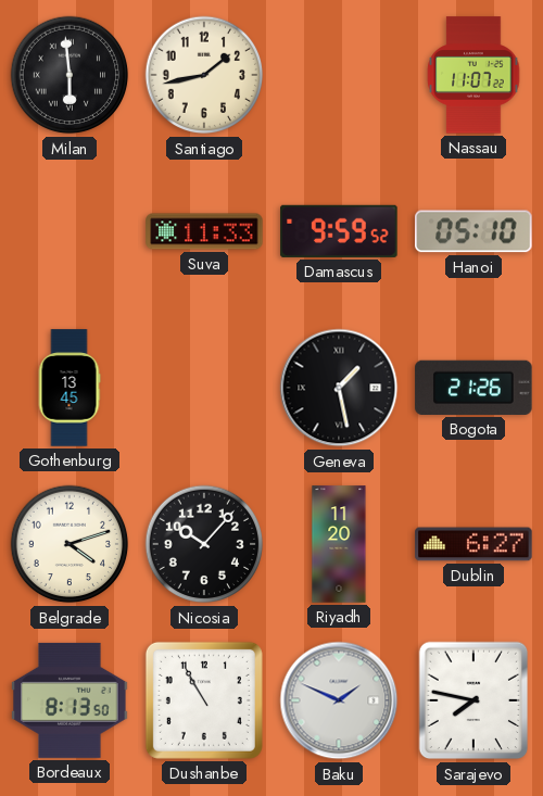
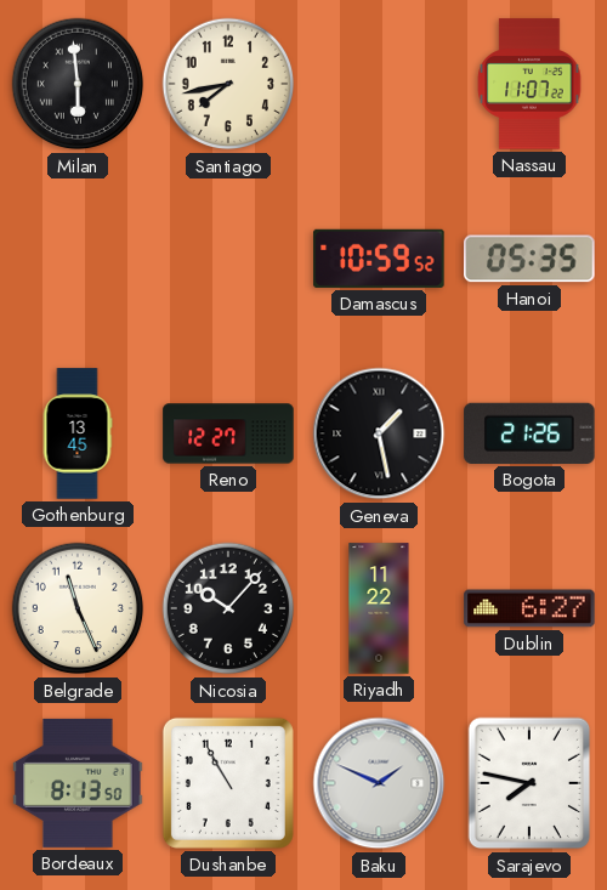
Santiago: 1:43 -> 7:43 (228, 84)
Suva: 11:33 -> none (204, 231)
Damascus: 9:59 -> 10:59 (379, 259)
Hanoi: 05:10 -> 05:35 (529, 259)
Reno: none -> 12:27 (228, 433)
Belgrade: 4:12 -> 11:26 (78, 608)
Riyadh: 11:20 -> 11:22 (379, 608)
